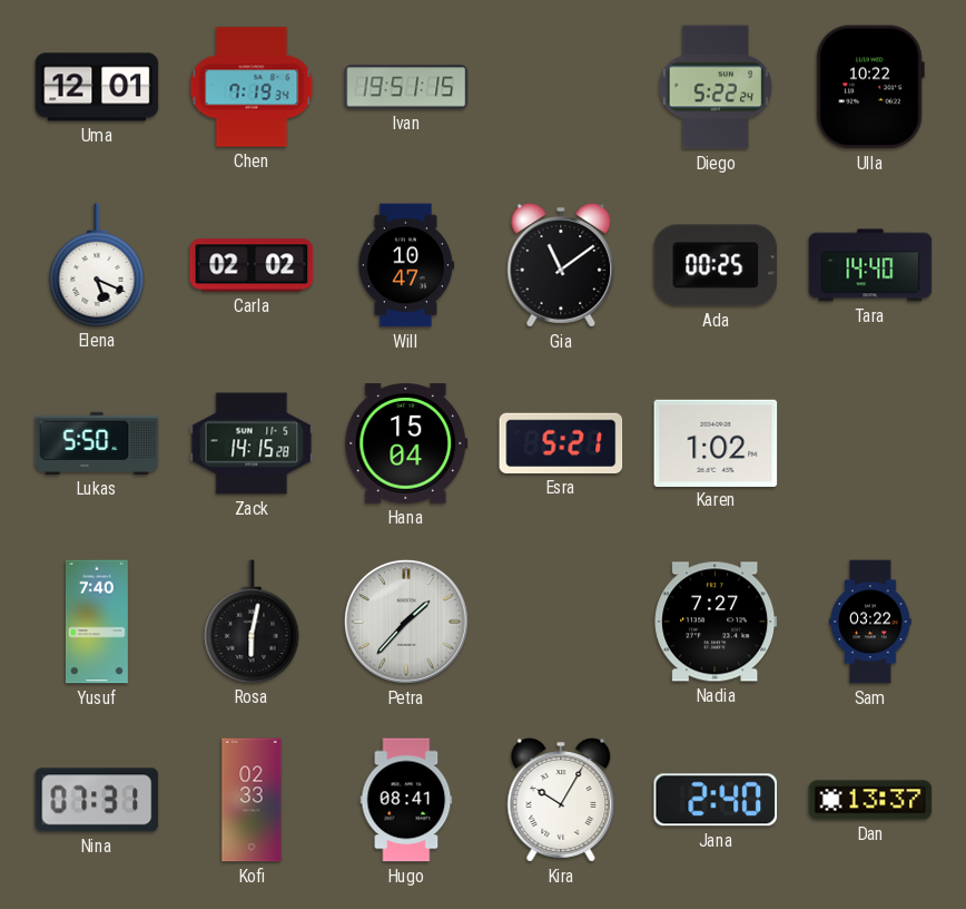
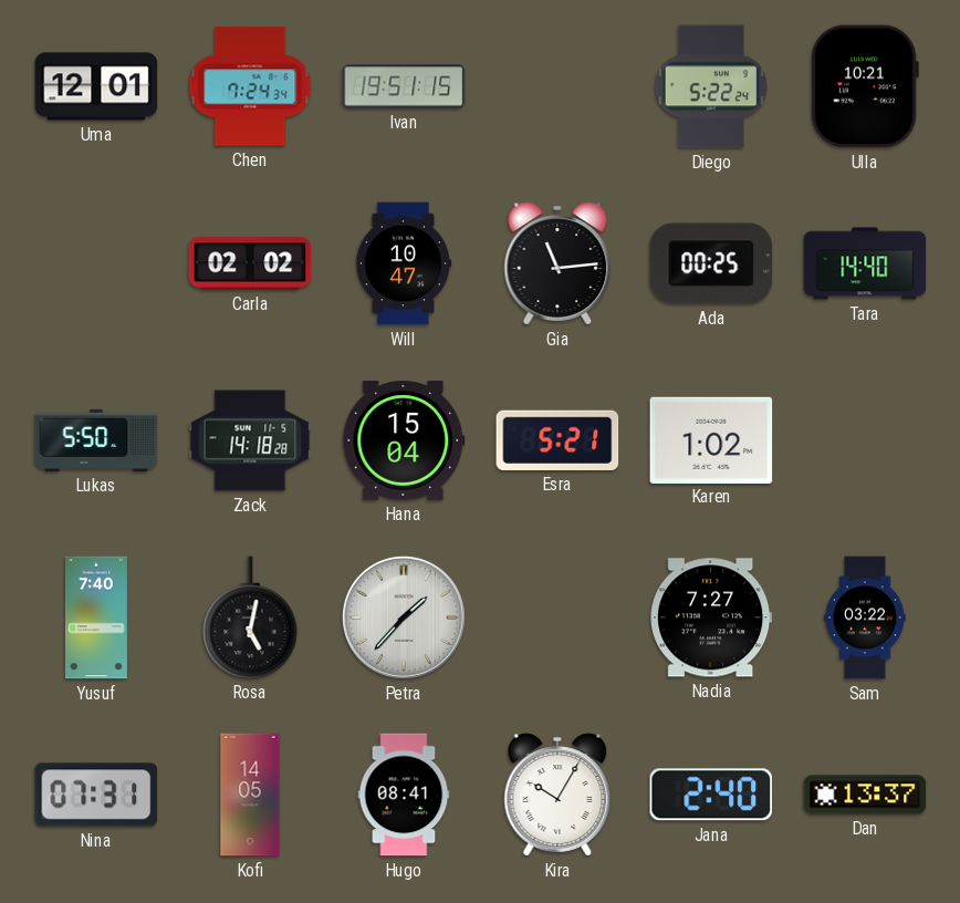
Chen: 7:19 -> 7:24 (250, 86)
Ulla: 10:22 -> 10:21 (865, 86)
Elena: 5:19 -> none (97, 265)
Gia: 11:09 -> 11:14 (557, 263)
Zack: 14:15 -> 14:18 (250, 440)
Rosa: 6:02 -> 5:02 (250, 617)
Kofi: 02:33 -> 14:05 (250, 795)
